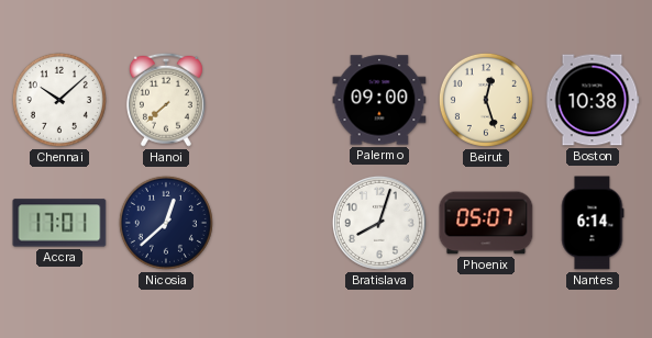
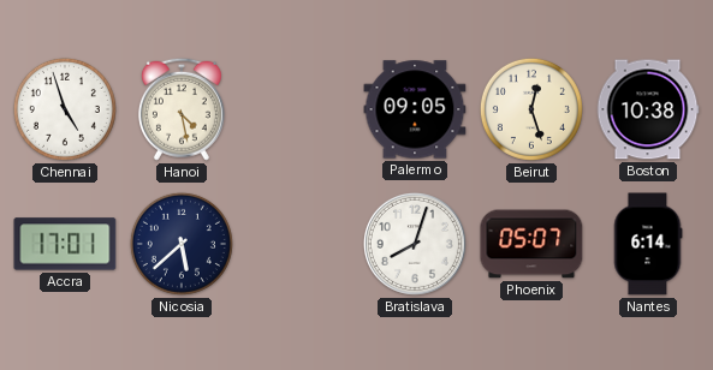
Chennai: 10:08 -> 4:57 (65, 109)
Hanoi: 7:38 -> 4:28 (182, 109)
Palermo: 09:00 -> 09:05 (415, 109)
Nicosia: 12:38 -> 5:38 (182, 244)
